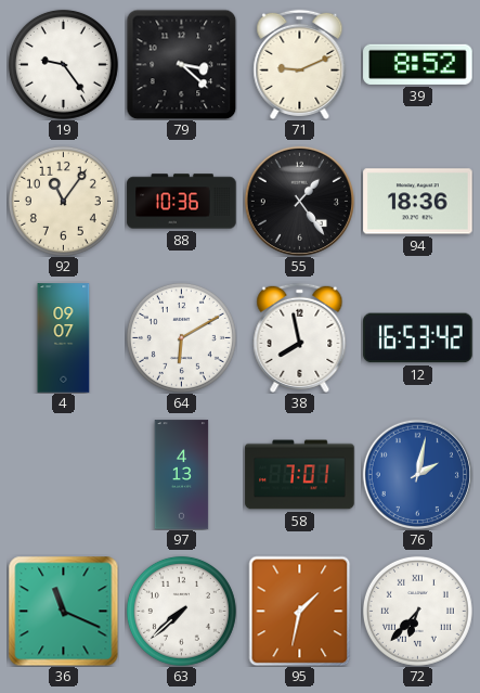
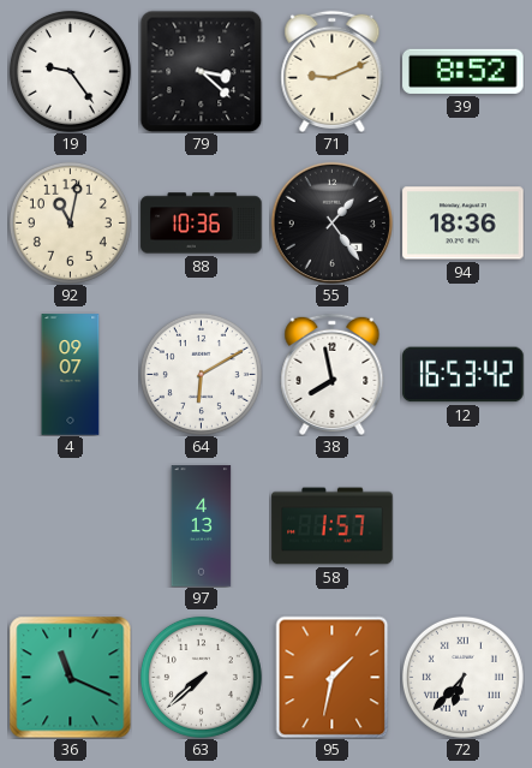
92: 11:06 -> 11:02 (70, 222)
58: 7:01 -> 1:57 (333, 526)
76: 2:02 -> none (417, 474)
